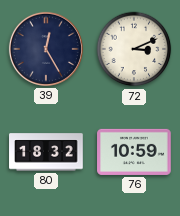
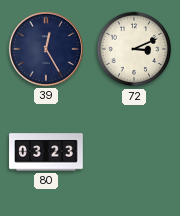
80: 18:32 -> 03:23 (46, 152)
76: 10:59 -> none (134, 152)
